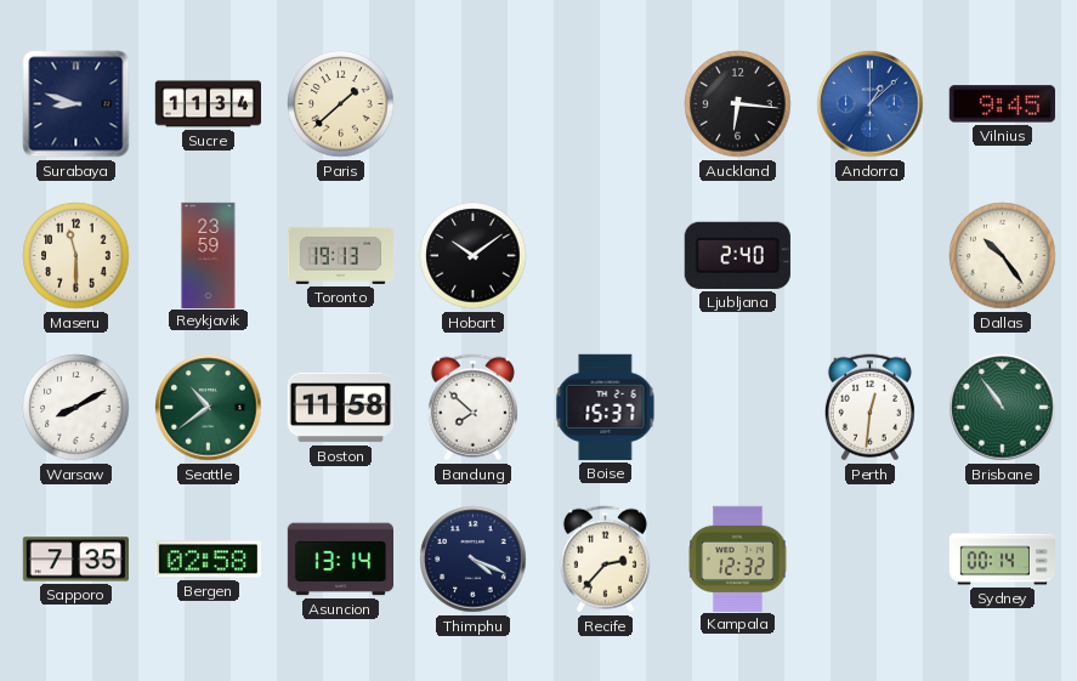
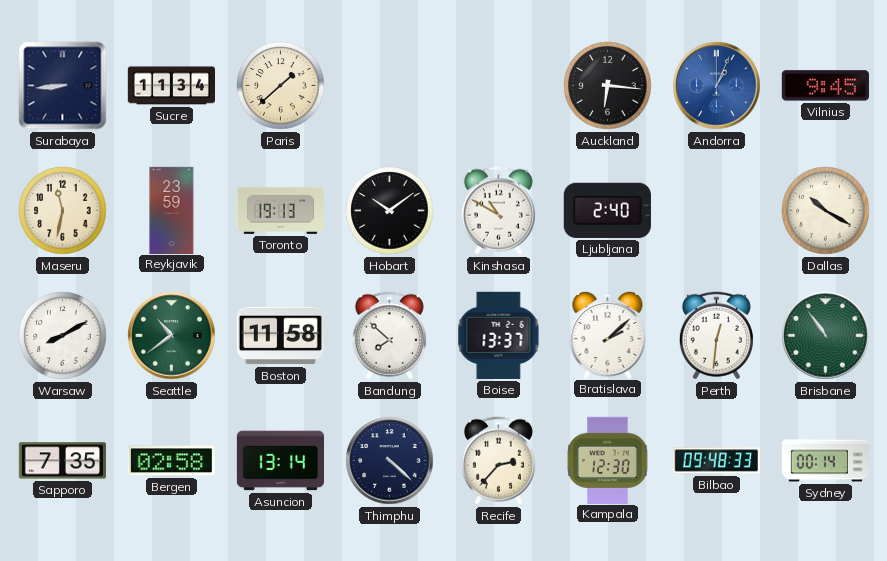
Surabaya: 8:48 -> 8:44 (63, 86)
Andorra: 1:08 -> 1:04 (717, 86)
Maseru: 11:30 -> 11:32 (63, 211)
Kinshasa: none -> 10:50 (498, 211)
Dallas: 10:24 -> 10:20 (826, 211)
Boise: 15:37 -> 13:37 (499, 335)
Bratislava: none -> 2:08 (608, 334)
Thimphu: 4:19 -> 4:22 (390, 461)
Kampala: 12:32 -> 12:30 (608, 460)
Bilbao: none -> 09:48 (716, 461)
